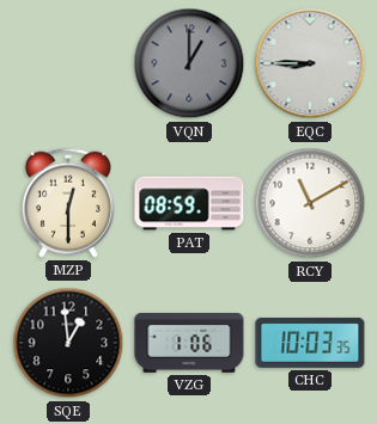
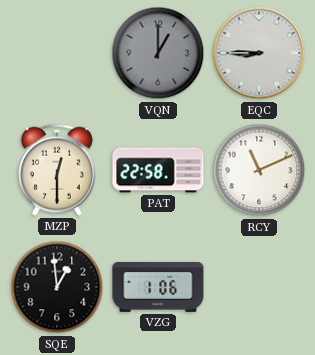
PAT: 08:59 -> 22:58 (158, 170)
RCY: 11:10 -> 11:11 (259, 170)
CHC: 10:03 -> none (310, 343)
